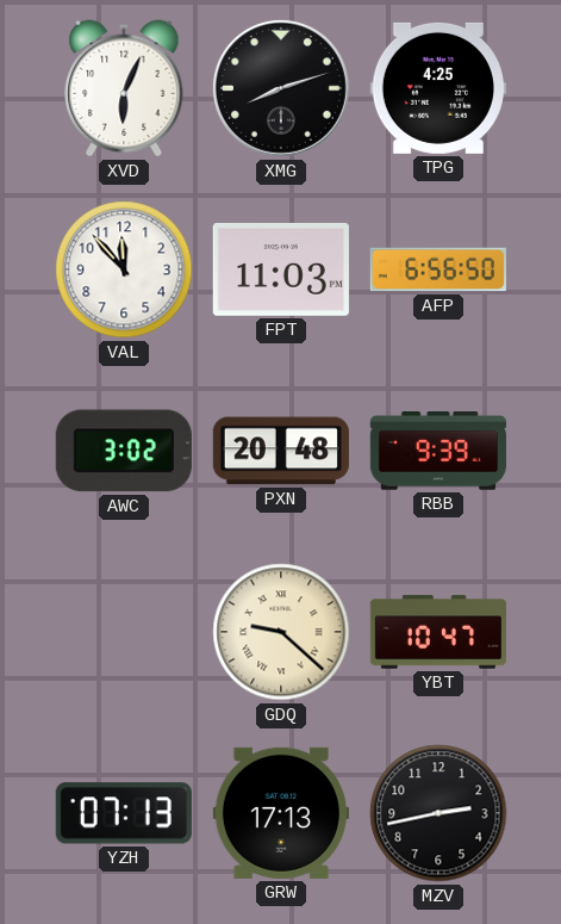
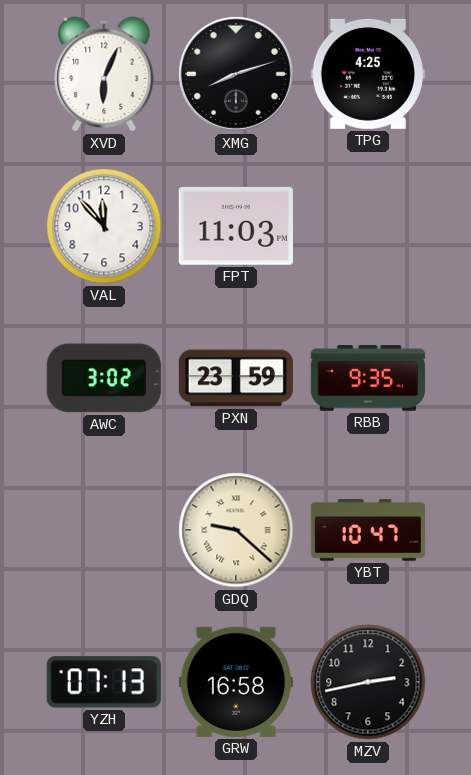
AFP: 6:56 -> none (438, 269)
PXN: 20:48 -> 23:59 (236, 378)
RBB: 9:39 -> 9:35 (368, 378)
GRW: 17:13 -> 16:58 (236, 682)
